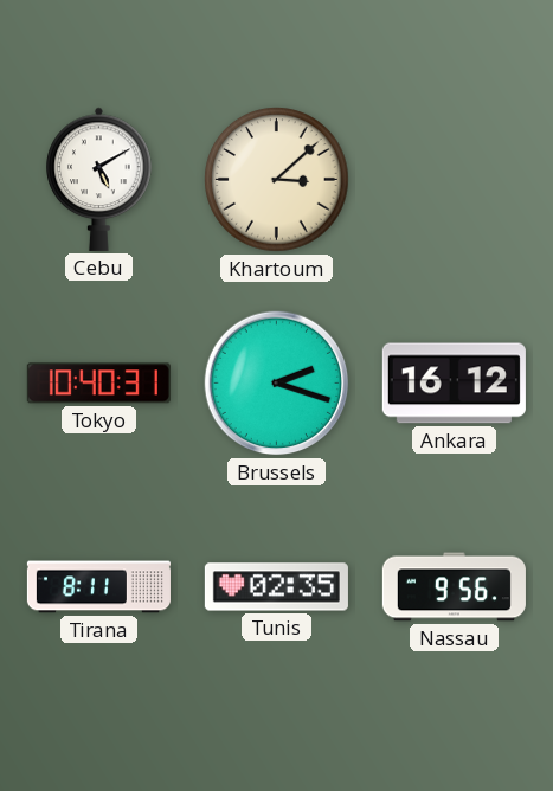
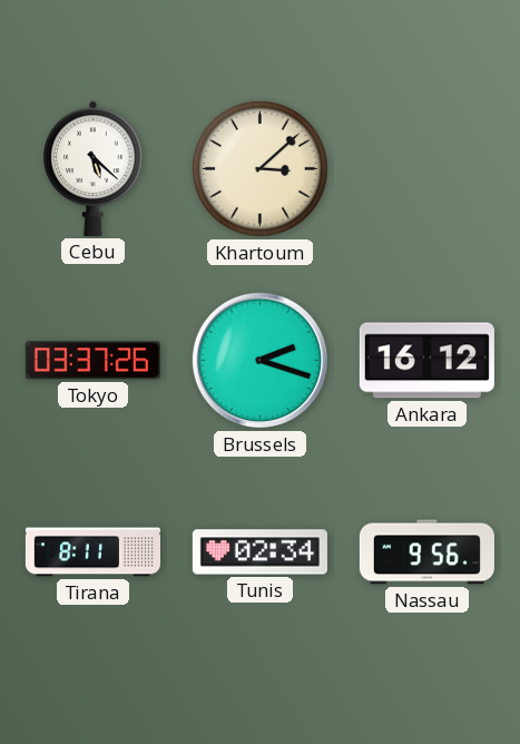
Cebu: 5:10 -> 5:22 (94, 168)
Tokyo: 10:40 -> 03:37 (92, 361)
Tunis: 02:35 -> 02:34 (259, 552)
